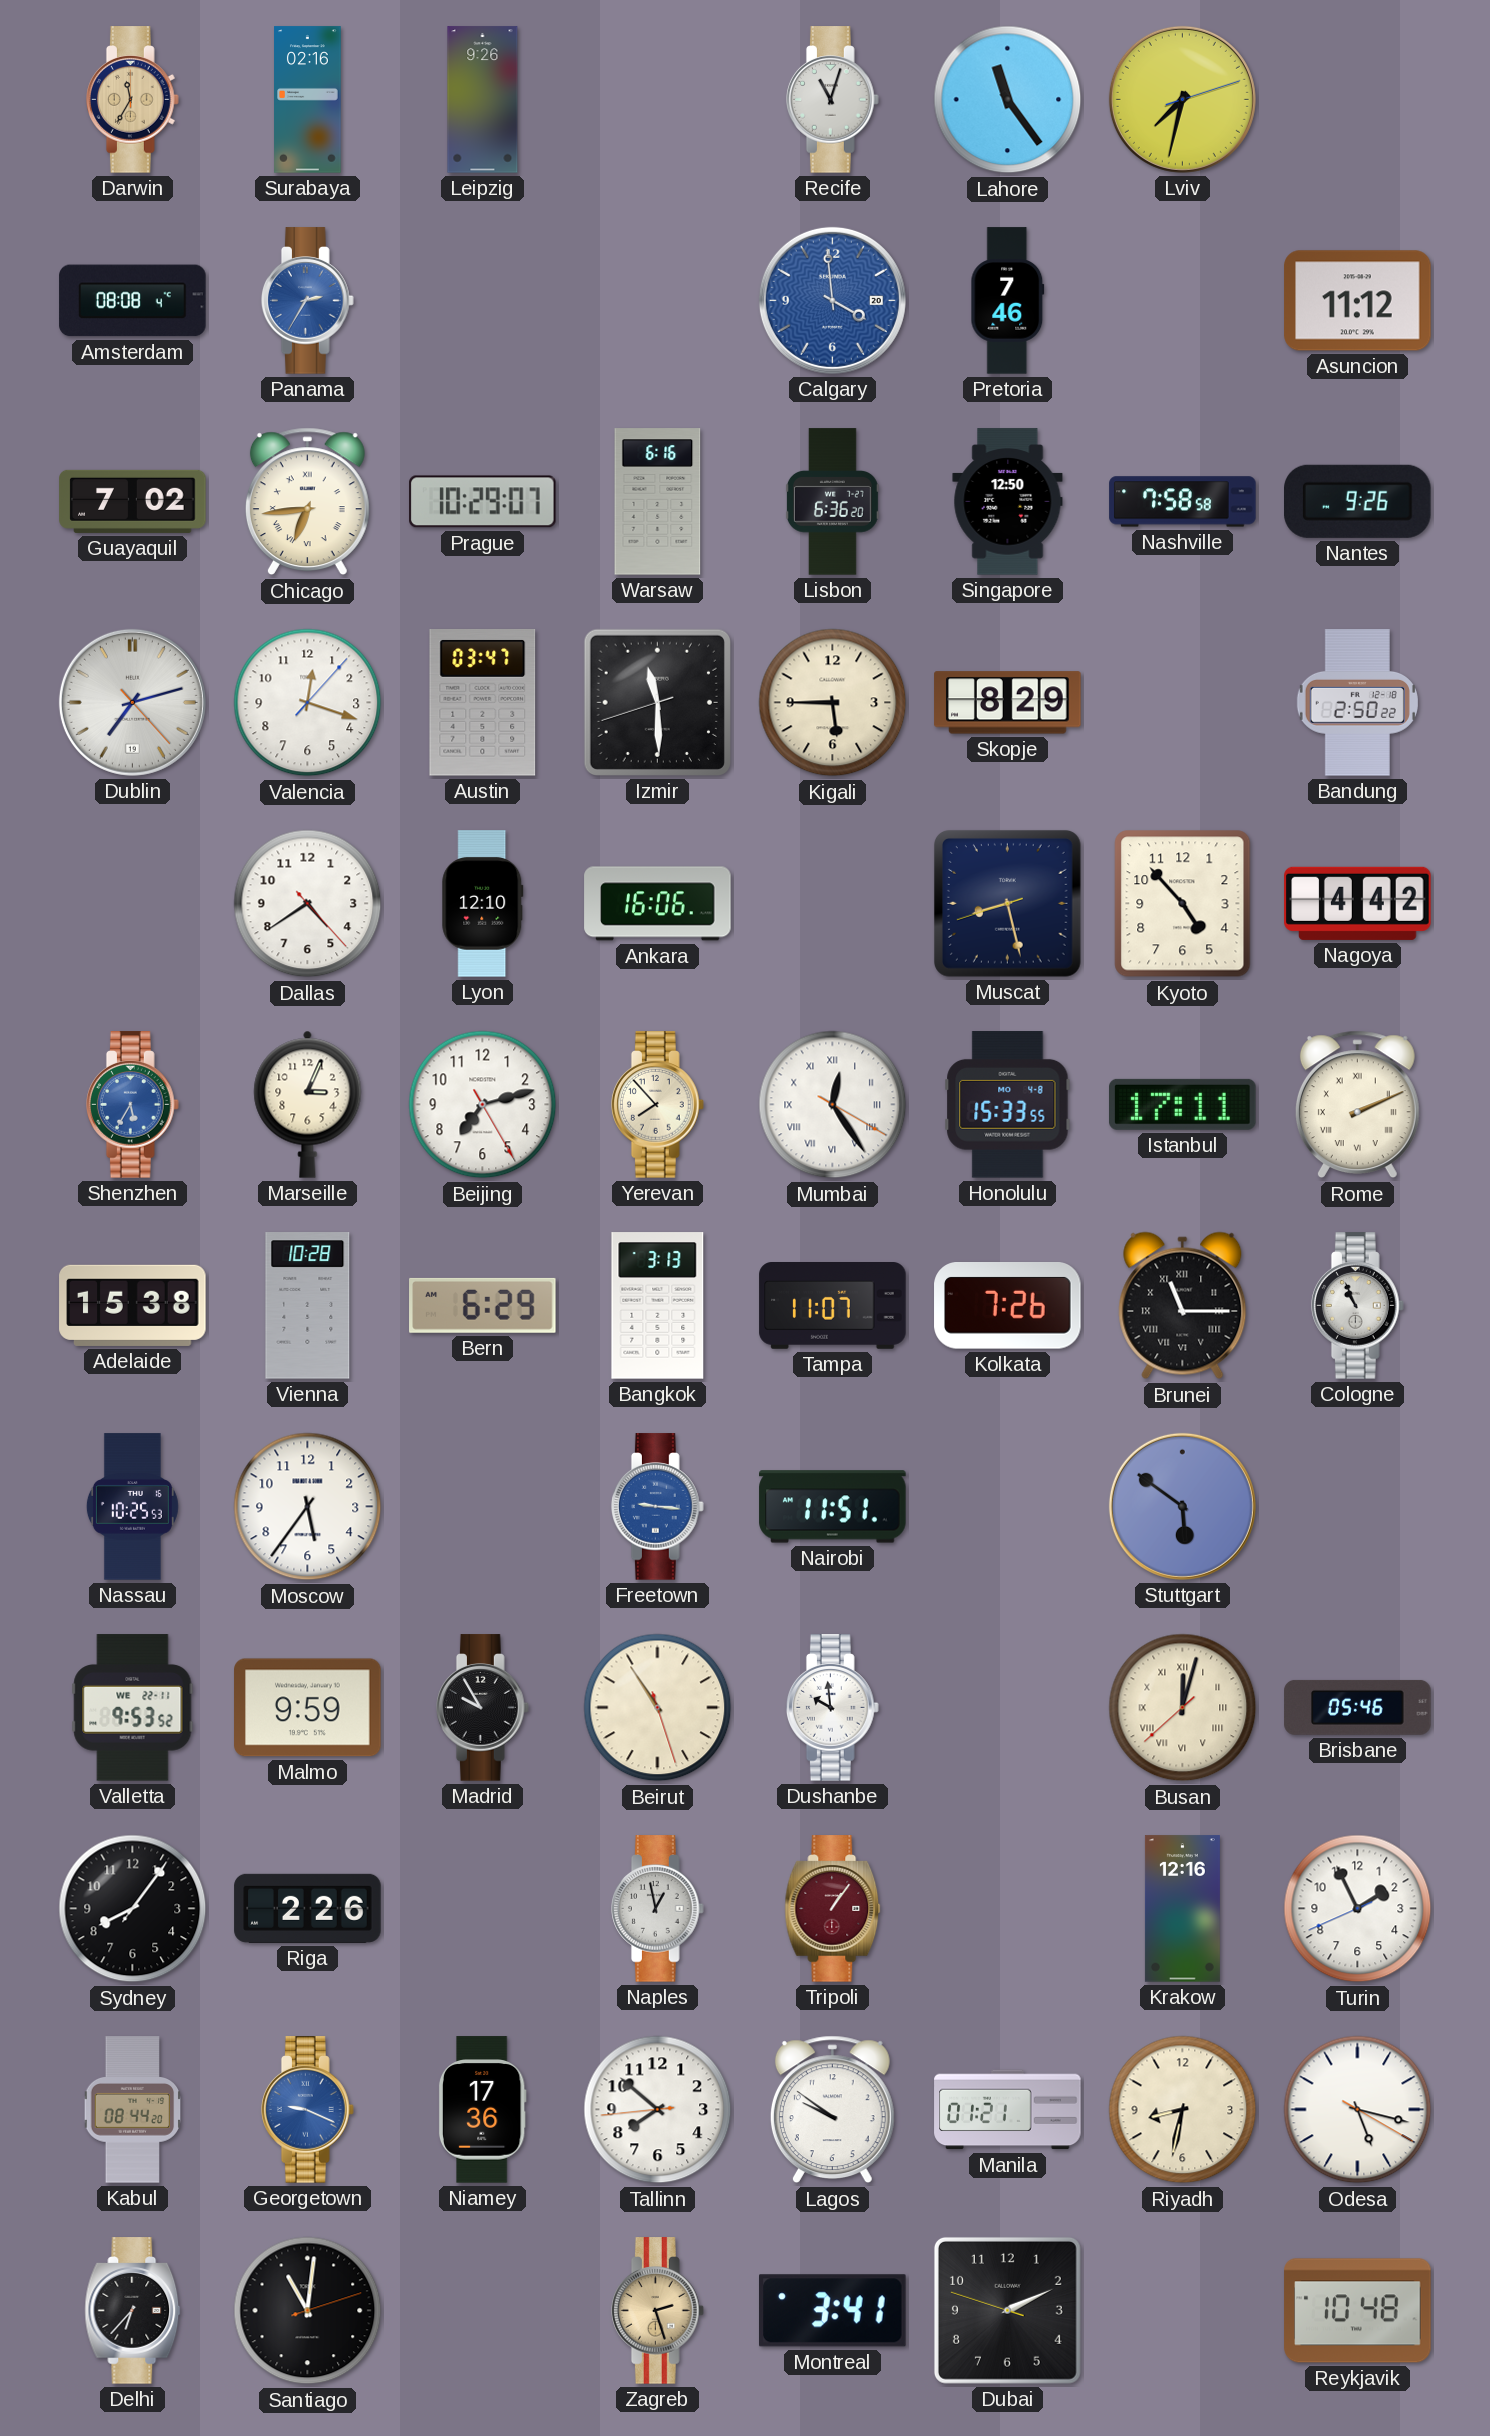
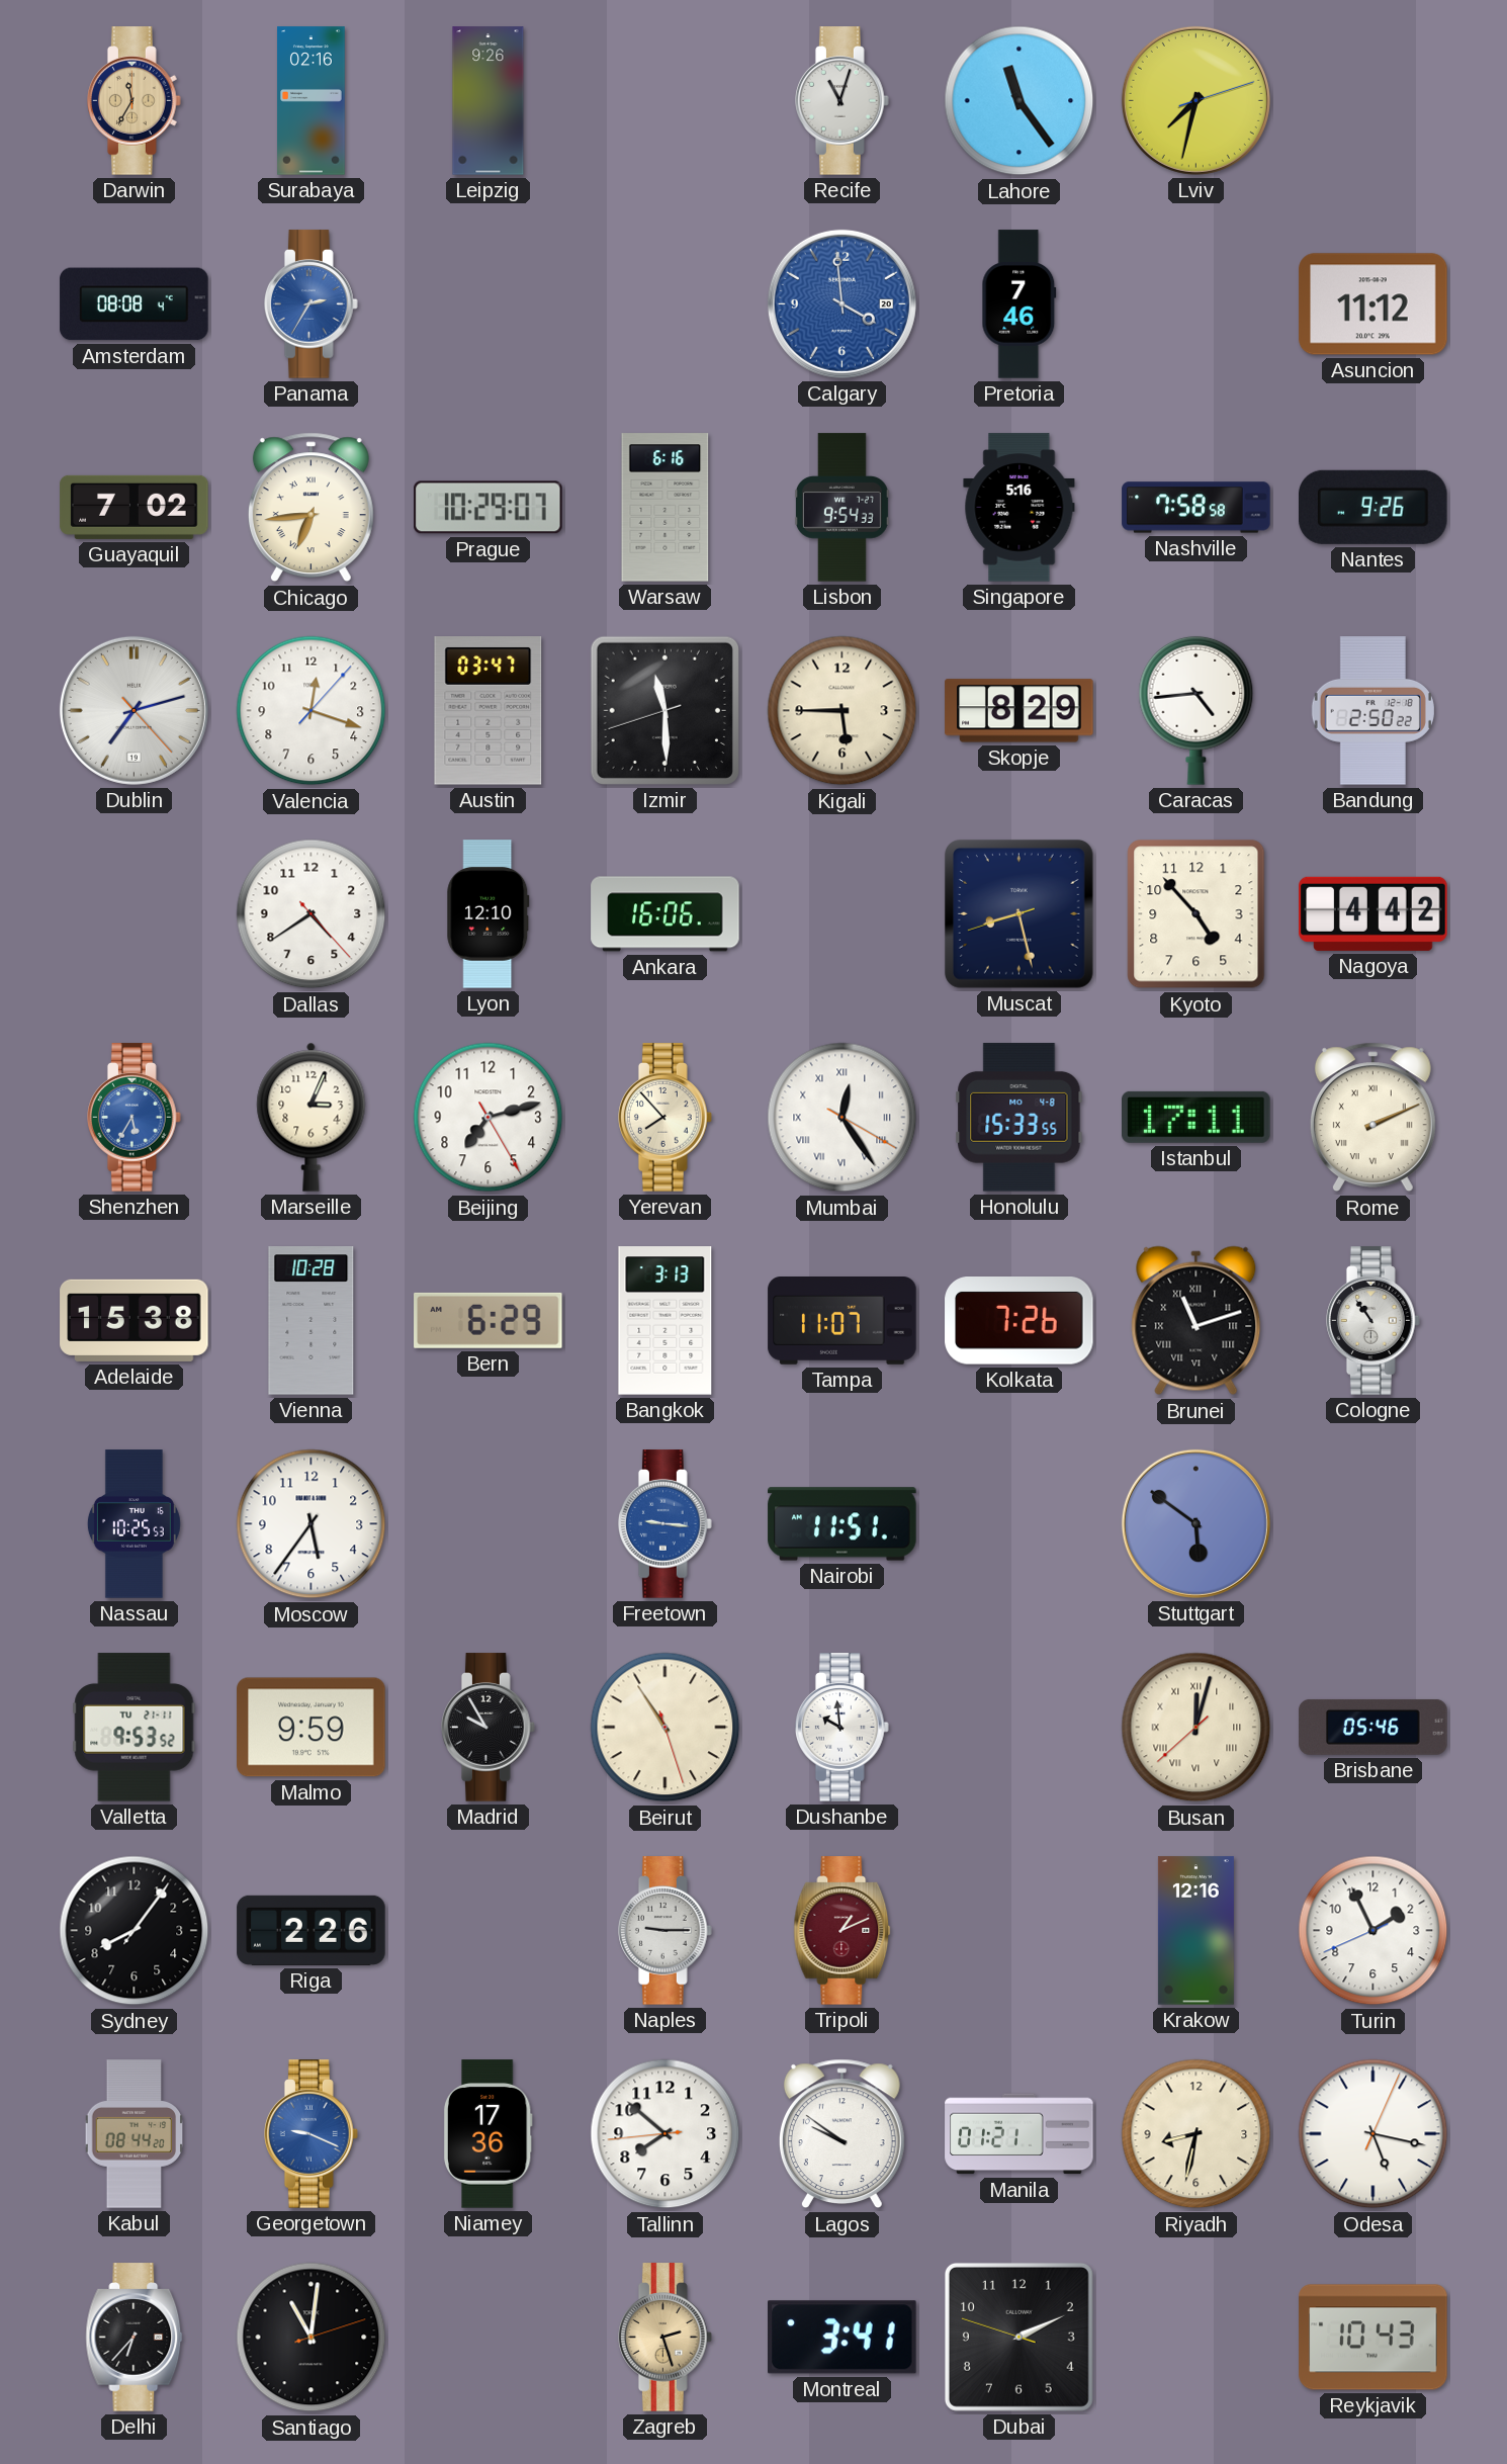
Lisbon: 6:36 -> 9:54 (841, 508)
Singapore: 12:50 -> 5:16 (1020, 508)
Caracas: none -> 4:44 (1196, 710)
Brunei: 11:15 -> 11:12 (1196, 1321)
Cologne: 10:56 -> 10:54 (1373, 1321)
Valletta date: WE 22-11 -> TU 21-11 (135, 1728)
Naples: 12:58 -> 9:15 (666, 1931)
Tripoli: 1:06 -> 1:11 (843, 1931)
Odesa: 5:17:20 -> 5:17:04 (1373, 2134)
Reykjavik: 10:48 -> 10:43 (1373, 2338)
